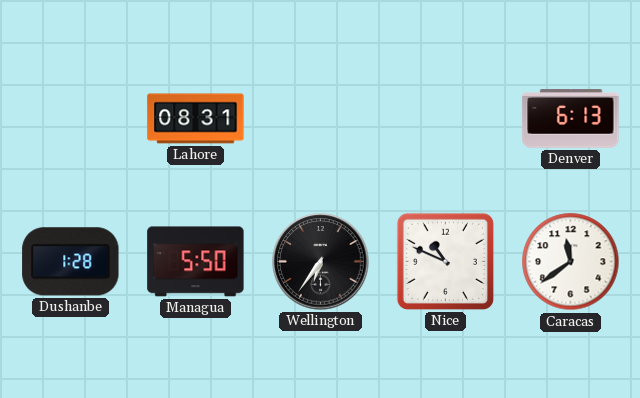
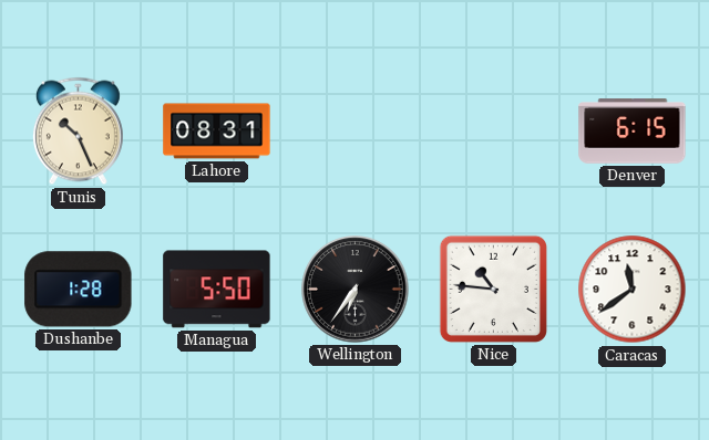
Tunis: none -> 10:26 (78, 132)
Denver: 6:13 -> 6:15 (633, 132)
Nice: 10:49 -> 10:46 (493, 289)
